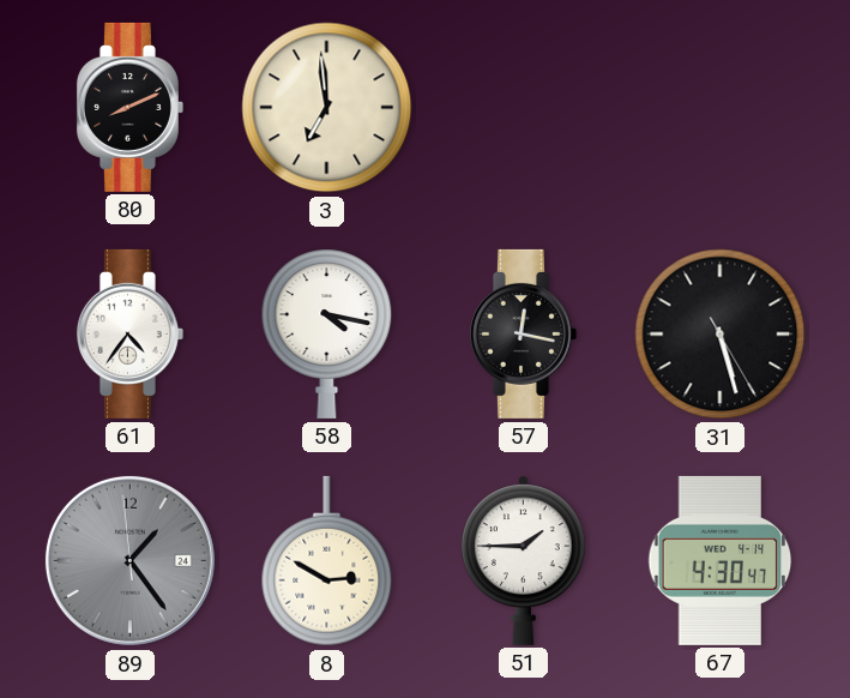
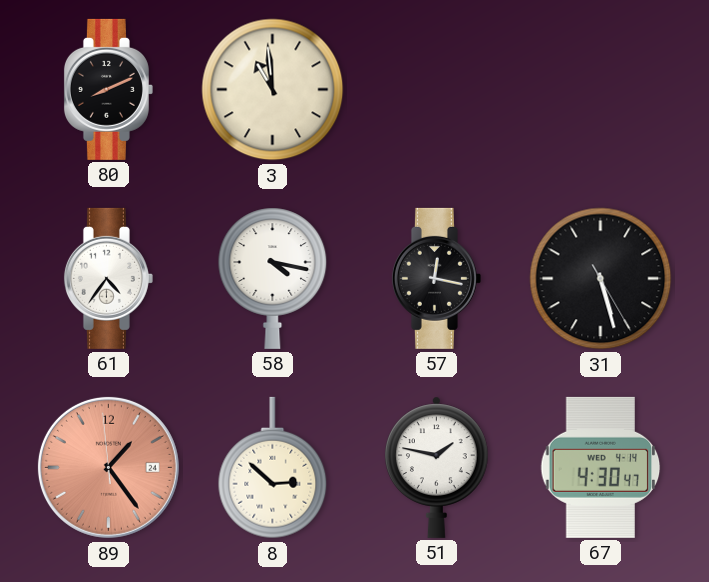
3: 6:59 -> 10:59 (273, 90)
89 dial: grey -> salmon (108, 467)
8: 2:50 -> 2:52 (273, 468)
51: 1:45 -> 1:47 (437, 467)
